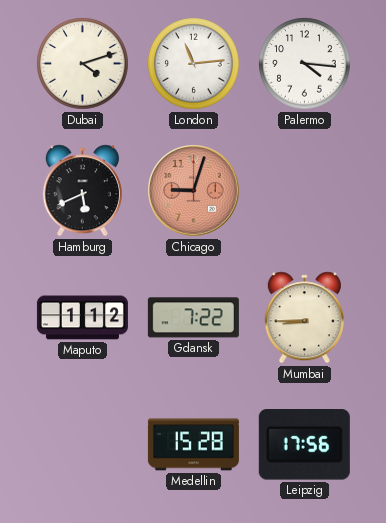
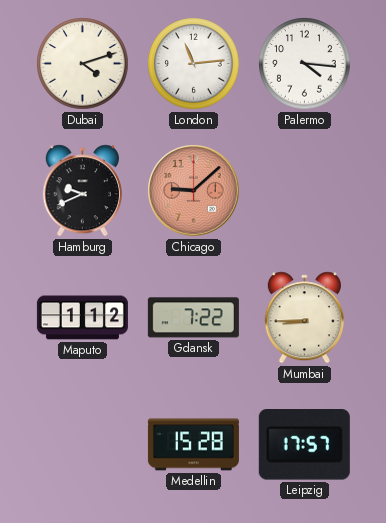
Hamburg: 5:41 -> 9:41 (82, 191)
Chicago: 9:03 -> 9:08 (194, 191)
Leipzig: 17:56 -> 17:57 (304, 445)
